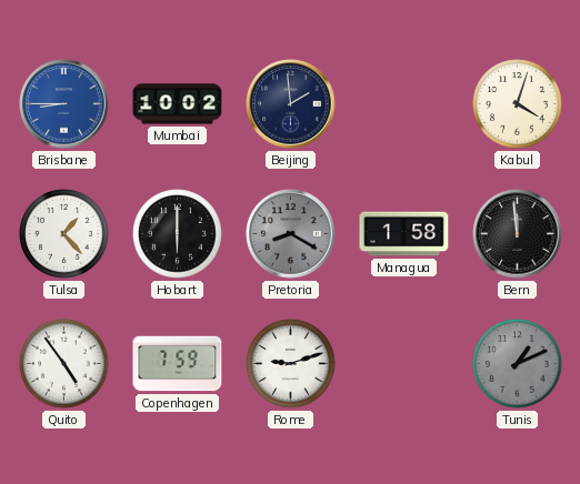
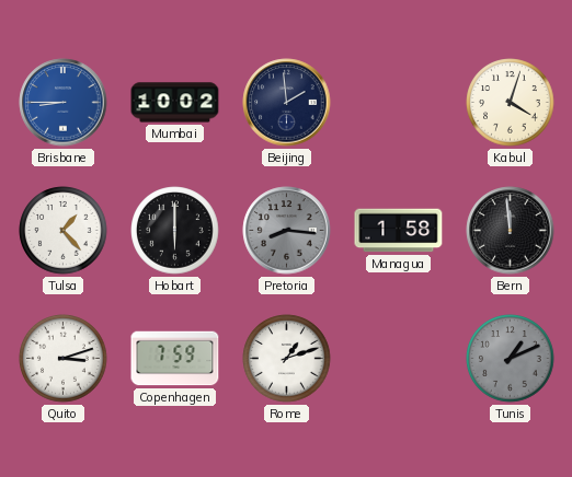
Pretoria: 8:20 -> 8:16 (287, 231)
Quito: 4:54 -> 3:12 (64, 359)
Rome: 9:12 -> 1:12 (287, 359)
